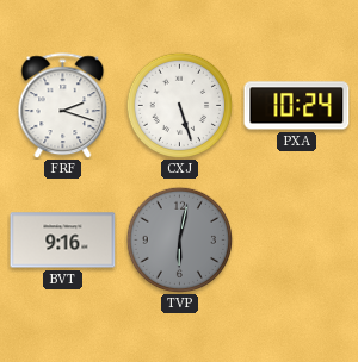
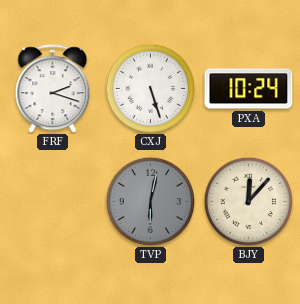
BVT: 9:16 -> none (63, 241)
BJY: none -> 12:07 (248, 201)
